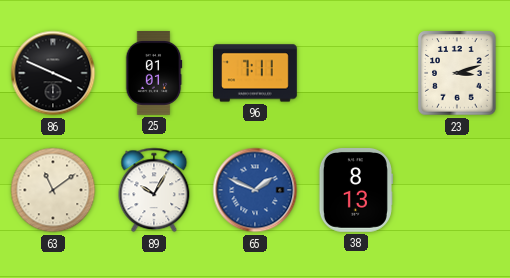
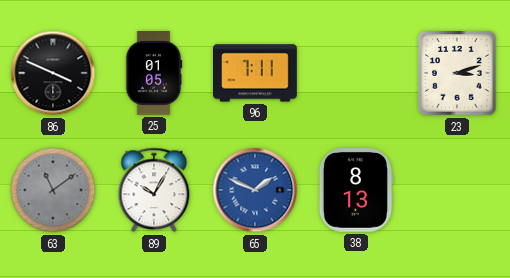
25: 01:01 -> 01:05 (154, 74)
63 dial: cream -> grey (53, 190)
